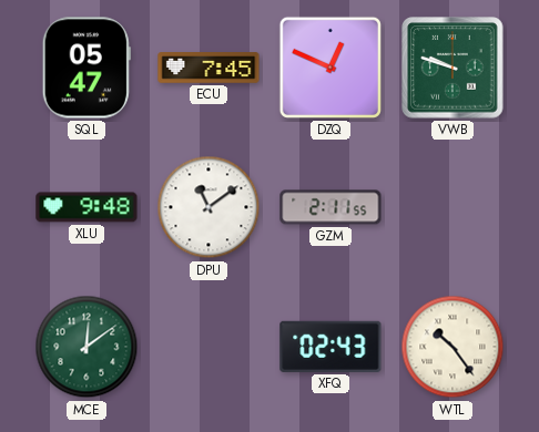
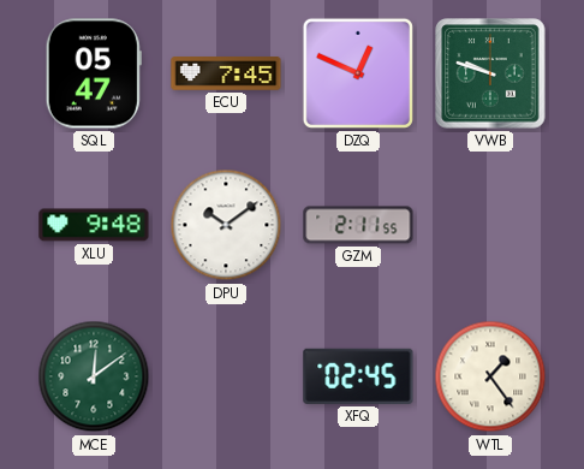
DPU: 11:09 -> 10:09 (226, 225)
XFQ: 02:43 -> 02:45 (358, 376)
WTL: 10:24 -> 1:24 (490, 376)
